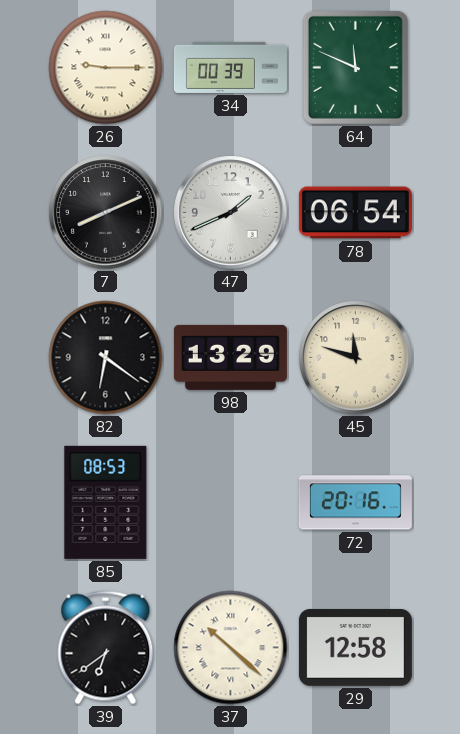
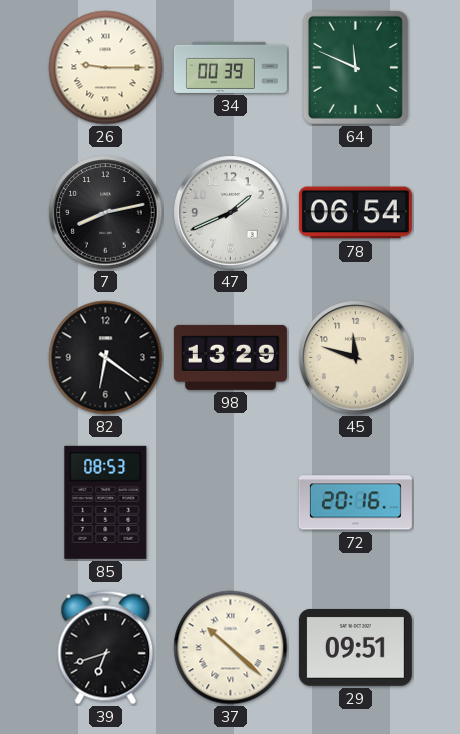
7: 8:11 -> 8:13 (106, 213)
39: 6:39 -> 6:42 (106, 648)
29: 12:58 -> 09:51 (355, 647)
